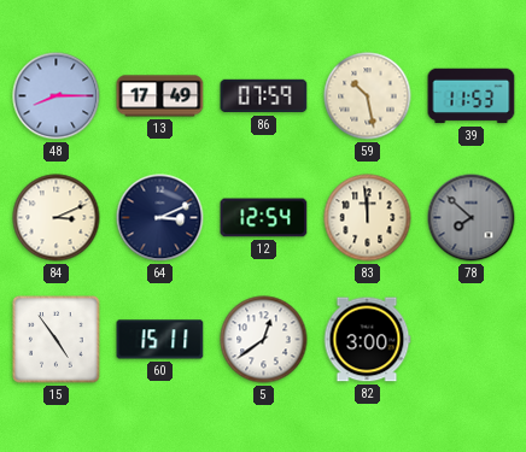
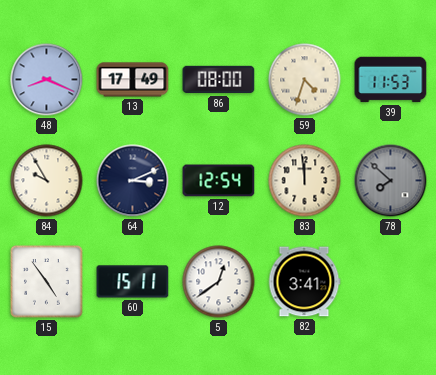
48: 8:15 -> 8:19 (47, 80)
86: 07:59 -> 08:00 (219, 80)
59: 10:28 -> 4:33 (305, 80)
84: 3:11 -> 9:55 (47, 181)
82: 3:00 -> 3:41 (304, 282)
